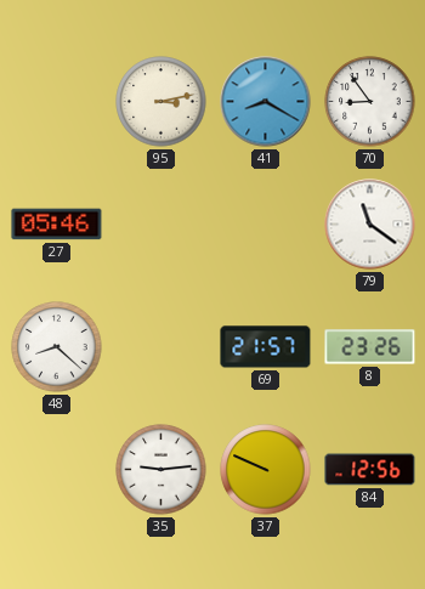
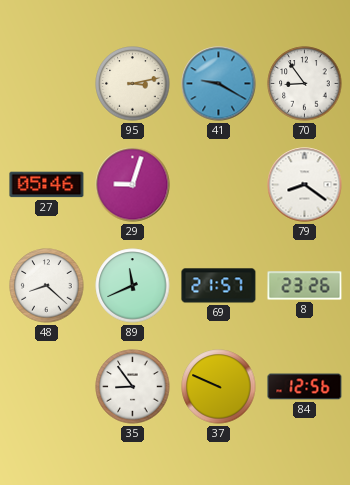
41: 8:20 -> 9:20 (219, 84)
29: none -> 9:03 (133, 185)
79: 11:21 -> 8:21 (305, 185)
89: none -> 11:41 (133, 286)
35: 9:14 -> 8:54 (133, 387)
